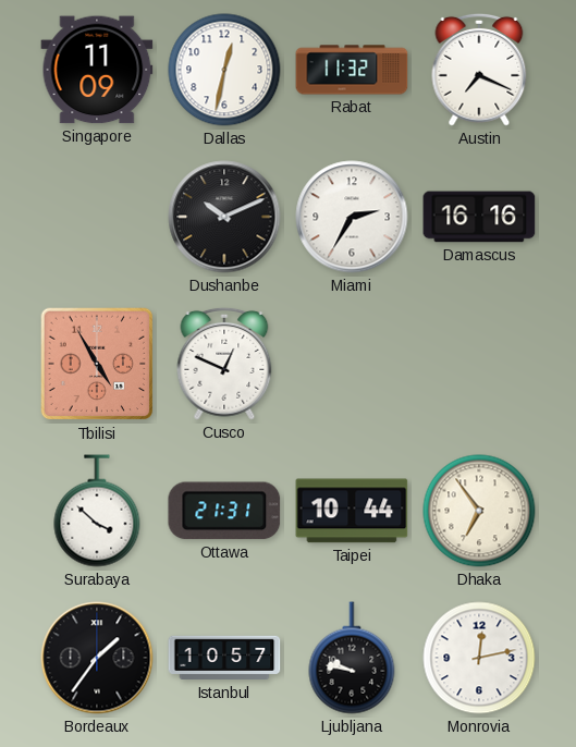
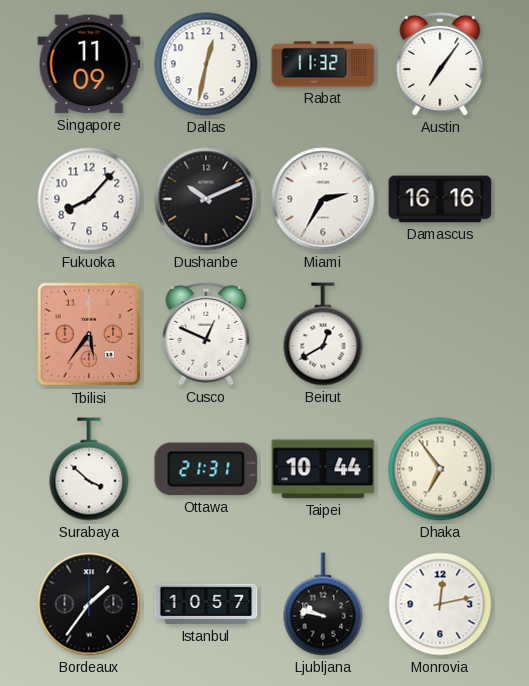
Austin: 7:19 -> 7:06 (440, 64)
Fukuoka: none -> 8:07 (89, 199)
Tbilisi: 4:55 -> 5:36 (89, 334)
Beirut: none -> 12:40 (323, 334)
